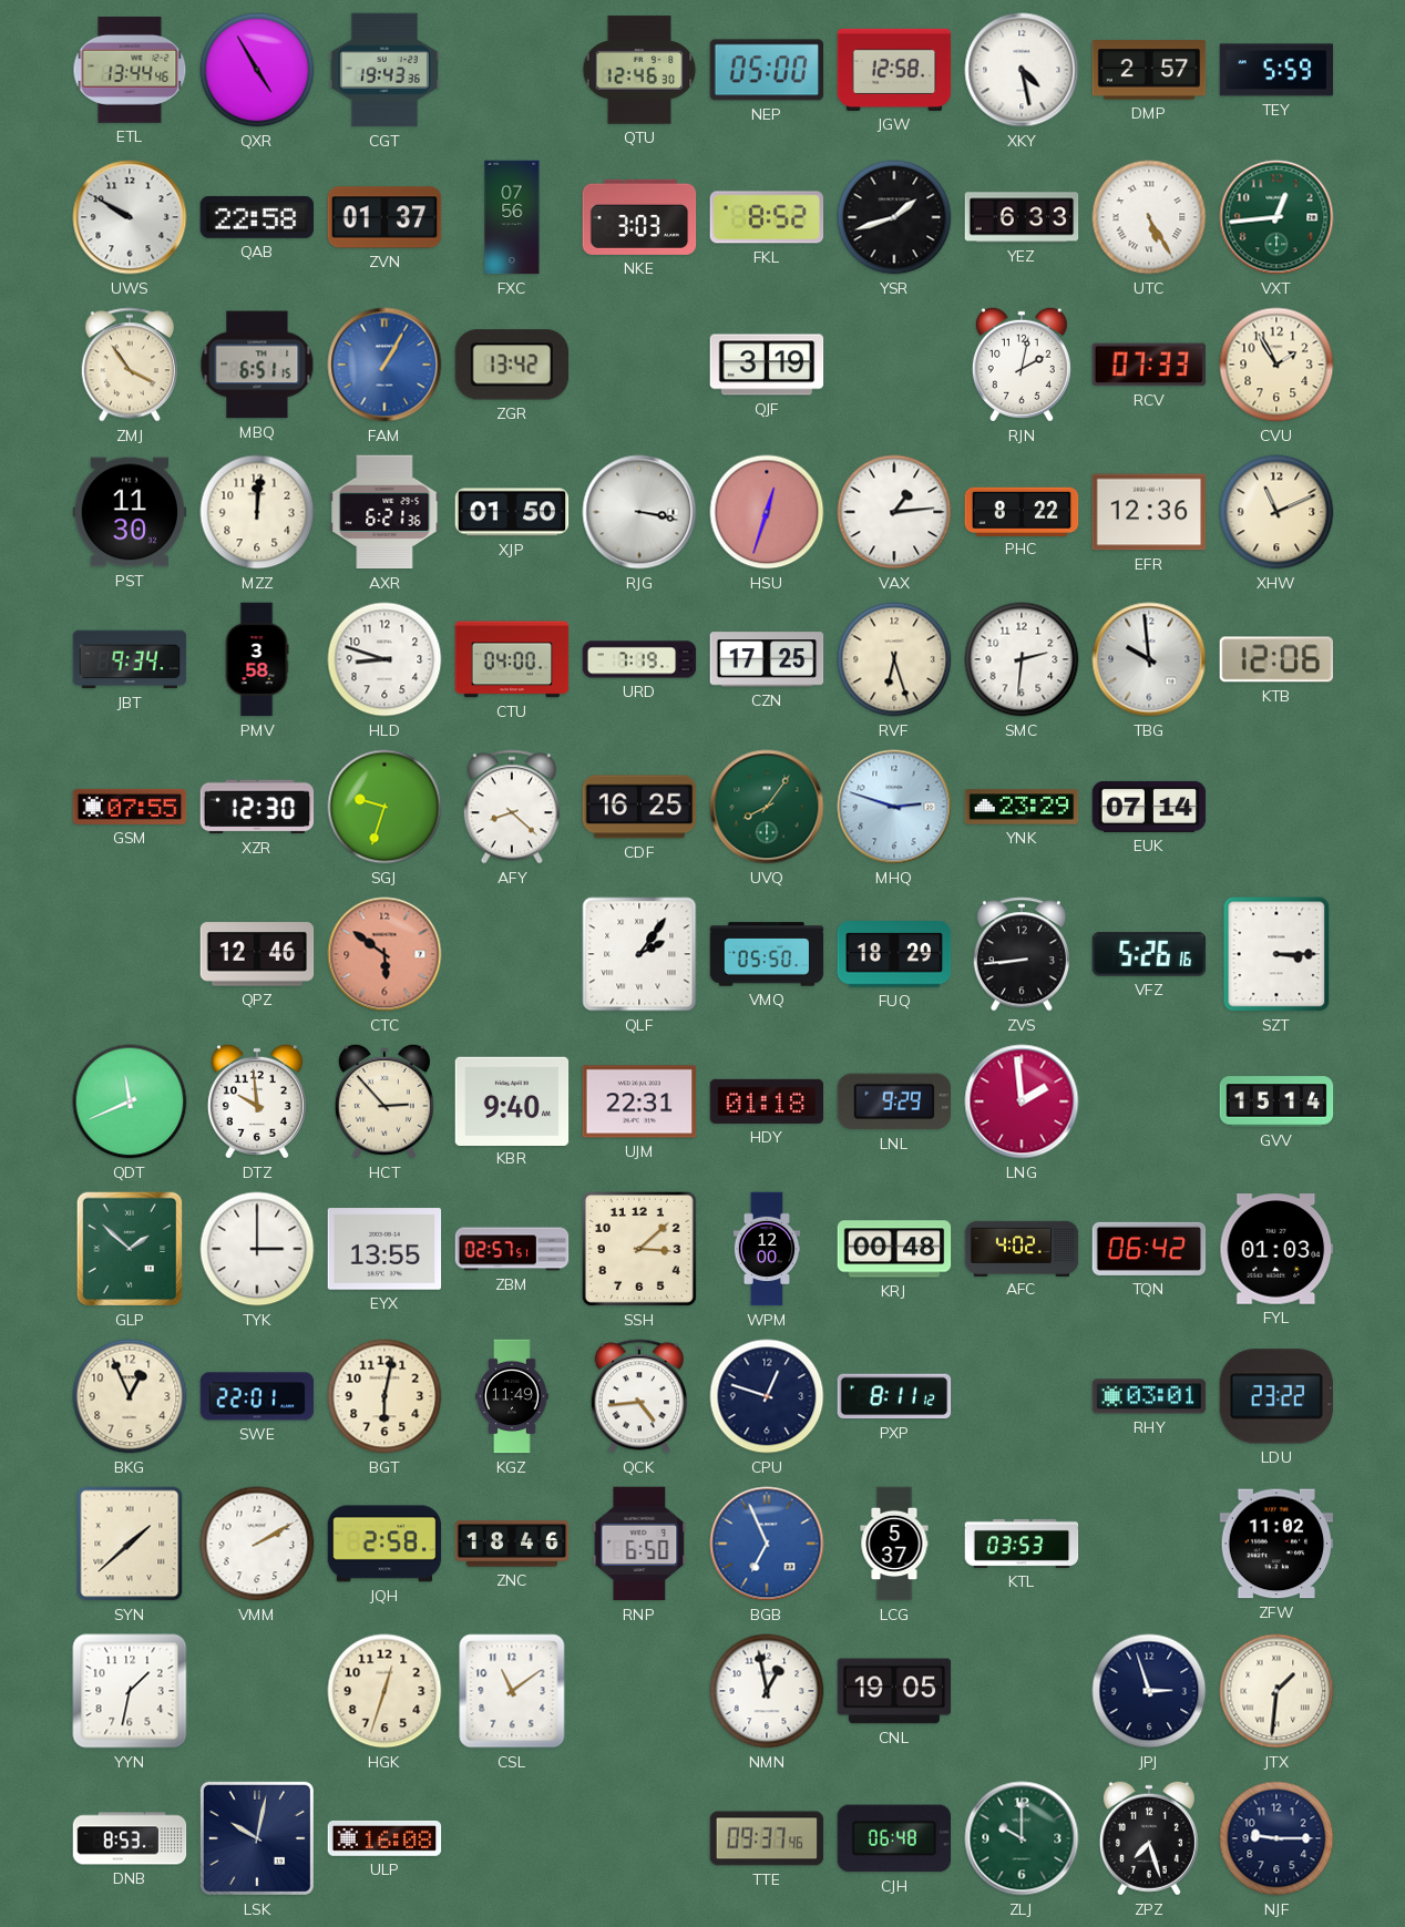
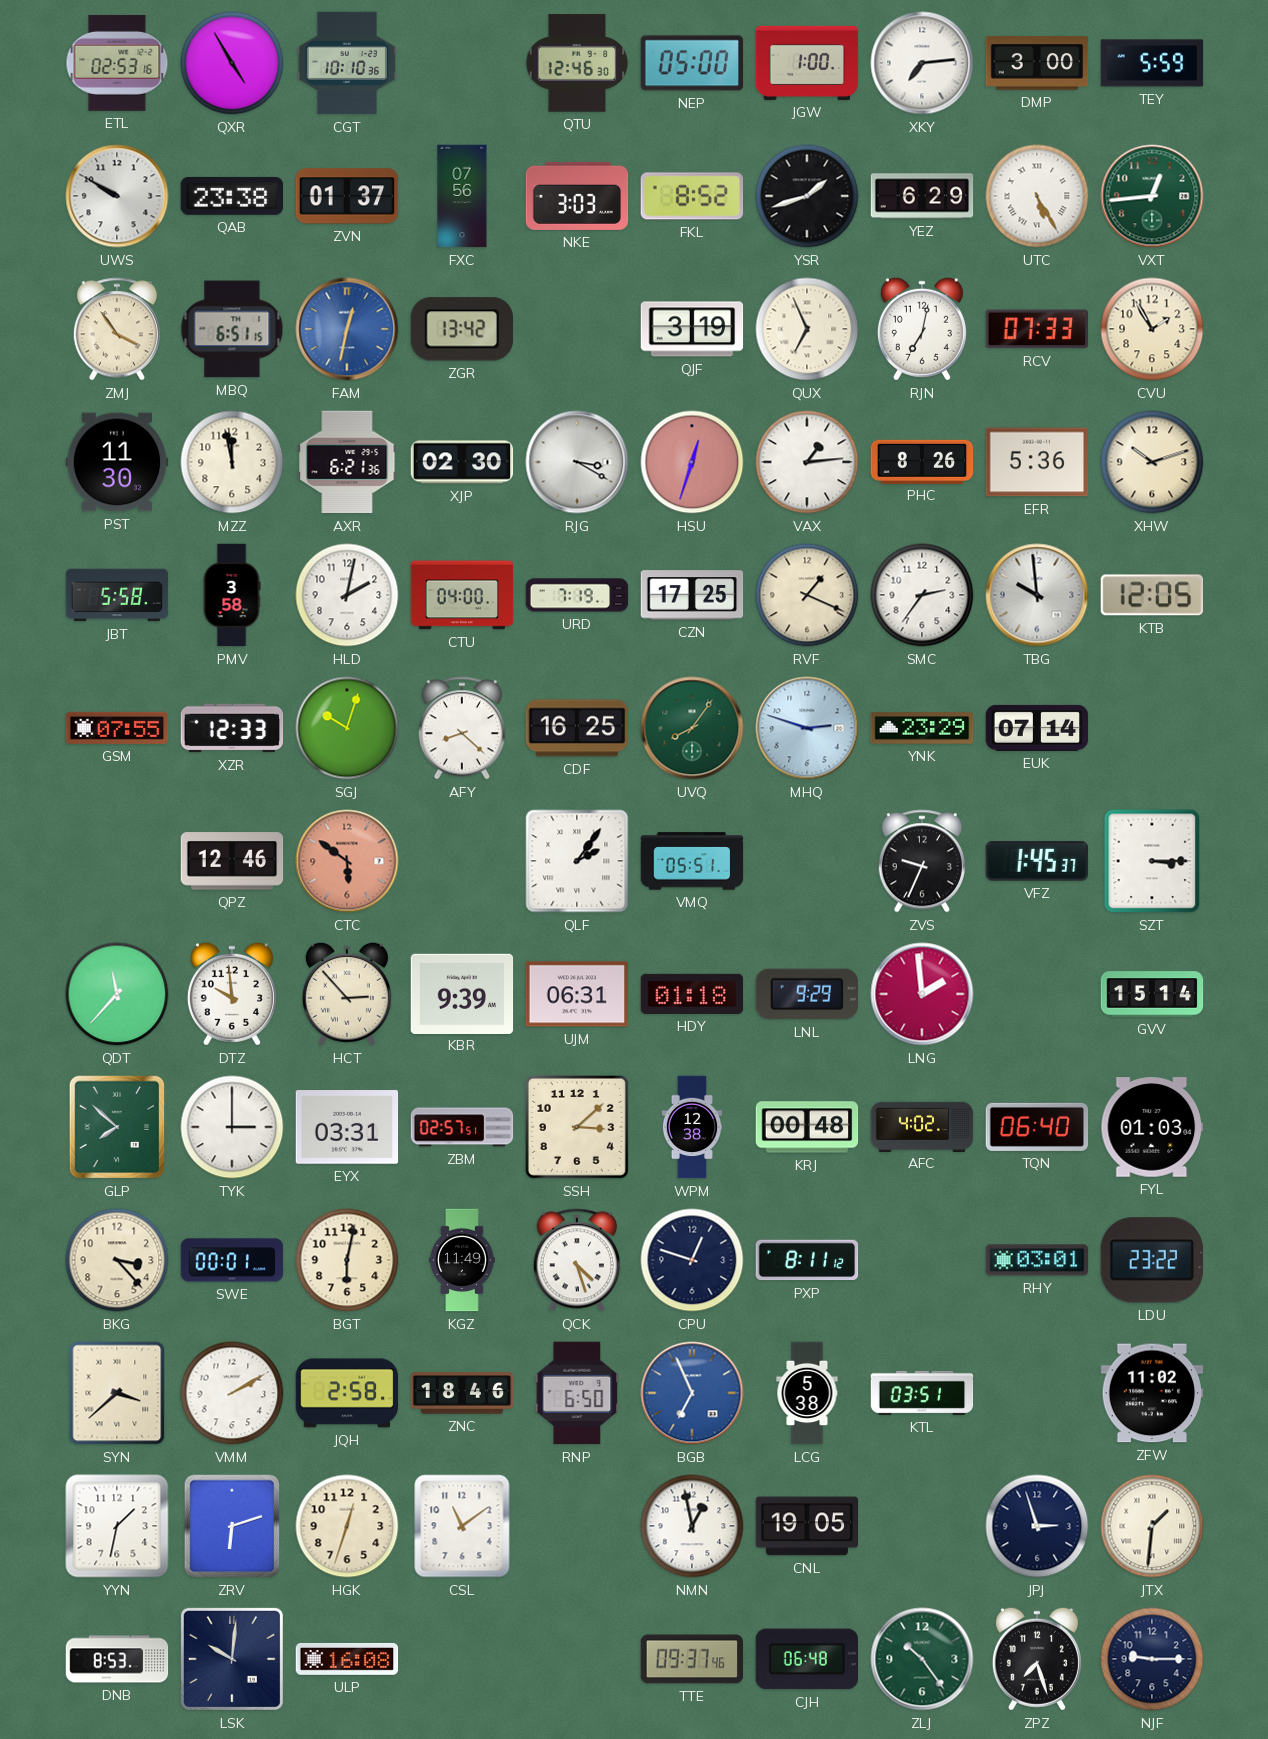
ETL: 13:44 -> 02:53 (117, 63)
CGT: 19:43 -> 10:10 (347, 63)
JGW: 12:58 -> 1:00 (807, 63)
XKY: 4:28 -> 7:14 (922, 63)
DMP: 2:57 -> 3:00 (1037, 63)
QAB: 22:58 -> 23:38 (232, 196)
YEZ: 6:33 -> 6:29 (922, 196)
FAM: 1:05 -> 12:32 (347, 329)
QUX: none -> 6:56 (807, 329)
RJN: 2:02 -> 7:02 (922, 329)
MZZ: 12:01 -> 11:58 (232, 462)
XJP: 01:50 -> 02:30 (462, 462)
RJG: 3:17 -> 3:20 (577, 462)
PHC: 8:22 -> 8:26 (922, 461)
EFR: 12:36 -> 5:36 (1037, 462)
XHW: 11:11 -> 10:12 (1152, 462)
JBT: 9:34 -> 5:58 (117, 595)
HLD: 8:48 -> 2:02 (347, 595)
RVF: 6:27 -> 1:19 (807, 595)
SMC: 2:31 -> 2:36 (922, 595)
KTB: 12:06 -> 12:05 (1152, 595)
XZR: 12:30 -> 12:33 (232, 728)
SGJ: 9:33 -> 10:03 (347, 728)
VMQ: 05:50 -> 05:51 (692, 861)
FUQ: 18:29 -> none (894, 955)
ZVS: 8:44 -> 9:34 (921, 861)
VFZ: 5:26 -> 1:45 (1037, 861)
QDT: 11:41 -> 11:37 (117, 994)
KBR: 9:40 -> 9:39 (462, 993)
UJM: 22:31 -> 06:31 (577, 994)
GLP: 1:52 -> 7:52 (117, 1127)
EYX: 13:55 -> 03:31 (347, 1127)
WPM: 12:00 -> 12:38 (692, 1127)
TQN: 06:42 -> 06:40 (1037, 1127)
BKG: 12:56 -> 3:23 (117, 1260)
SWE: 22:01 -> 00:01 (232, 1260)
QCK: 4:44 -> 4:27 (576, 1260)
SYN: 1:38 -> 3:38 (117, 1393)
LCG: 5:37 -> 5:38 (807, 1393)
KTL: 03:53 -> 03:51 (922, 1393)
ZRV: none -> 6:12 (232, 1526)
LSK: 10:02 -> 10:01 (232, 1659)
ZLJ: 10:00 -> 10:24 (922, 1659)
